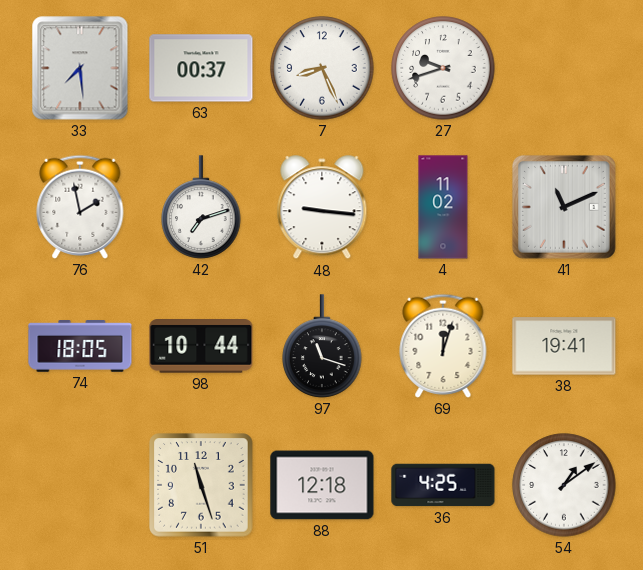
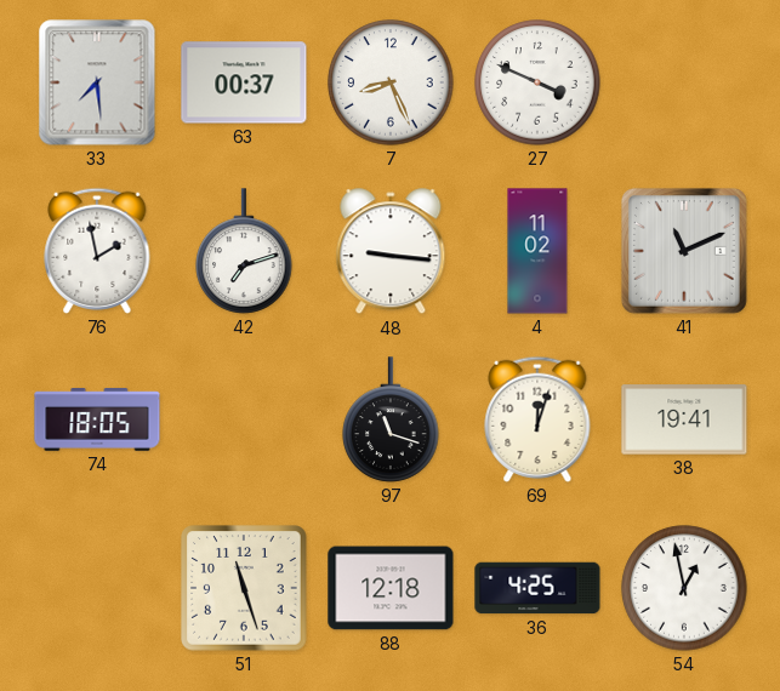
27: 9:42 -> 3:49 (537, 82)
98: 10:44 -> none (201, 347)
54: 1:09 -> 12:58 (684, 588)
